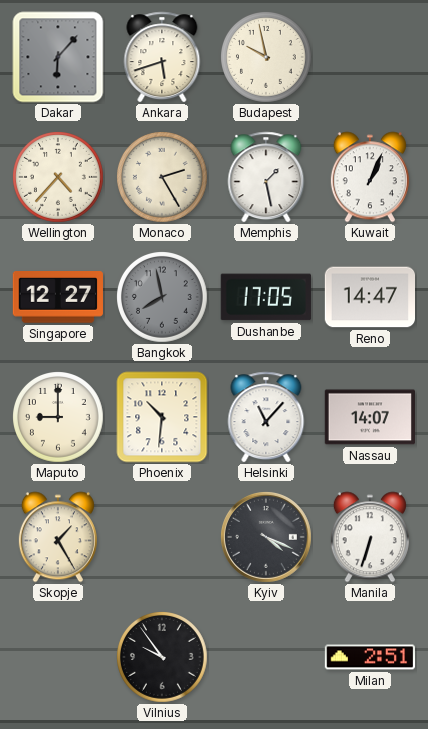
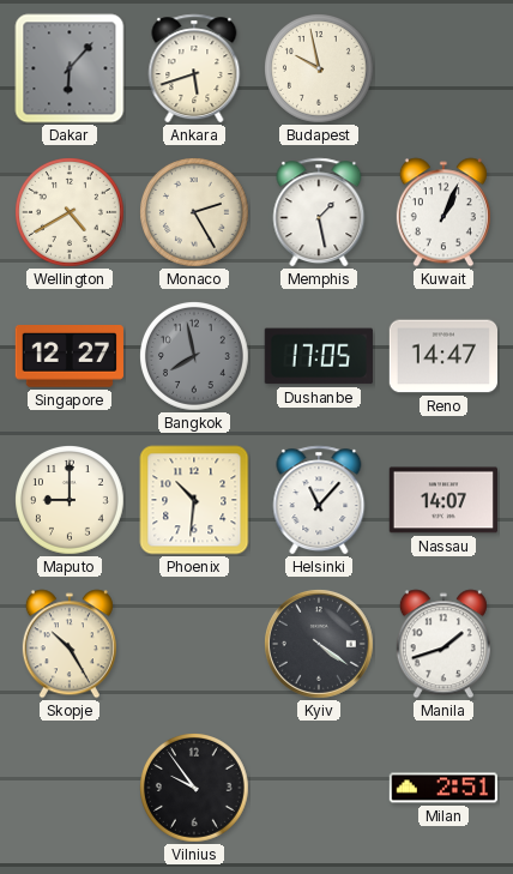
Wellington: 4:37 -> 4:40 (71, 213)
Skopje: 1:25 -> 10:25 (70, 644)
Kyiv: 4:19 -> 4:21 (319, 644)
Manila: 6:33 -> 1:42 (443, 644)
